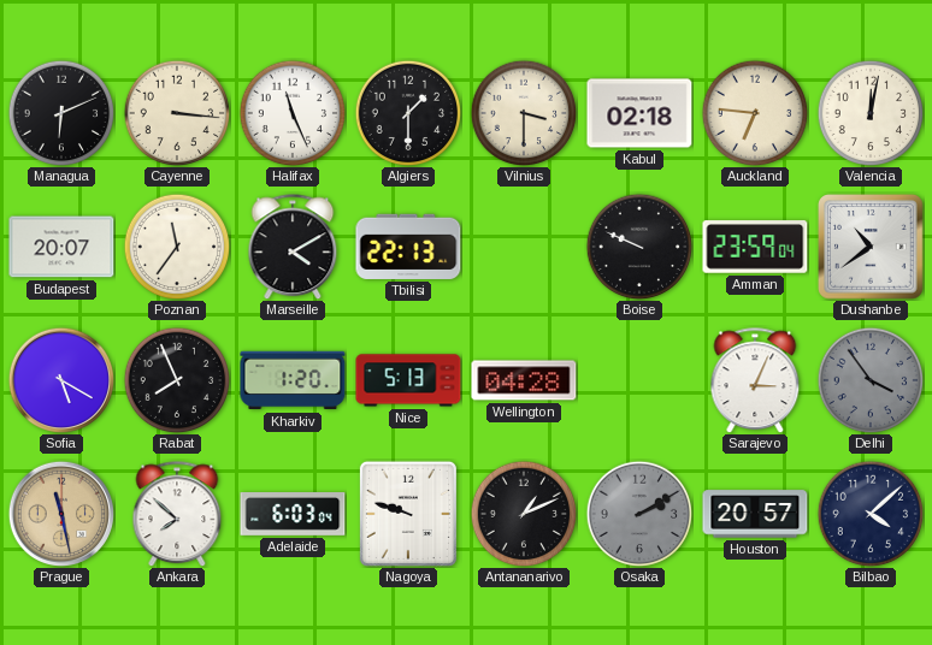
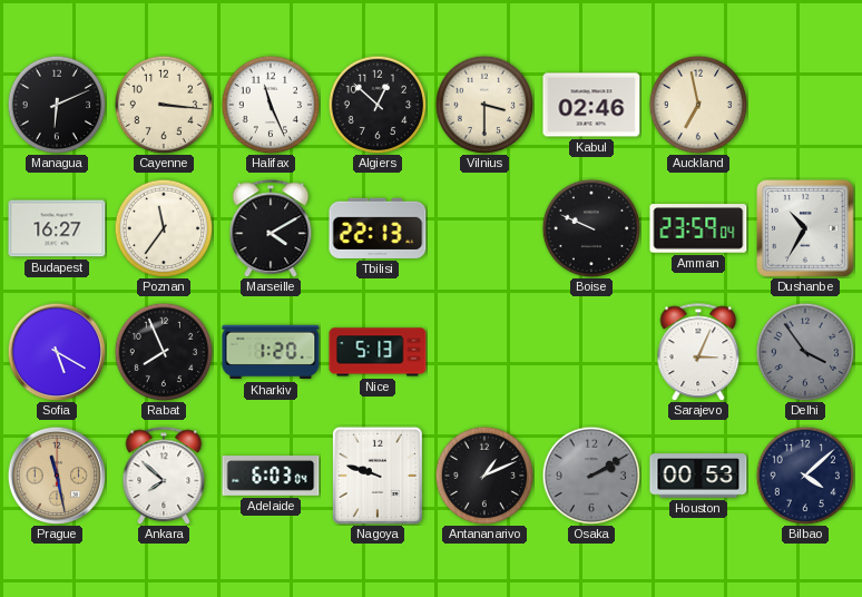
Algiers: 1:30 -> 12:52 (378, 105)
Kabul: 02:18 -> 02:46 (591, 105)
Auckland: 6:46 -> 6:58 (698, 105)
Valencia: 12:02 -> none (871, 113)
Budapest: 20:07 -> 16:27 (57, 228)
Dushanbe: 10:39 -> 10:35 (805, 228)
Wellington: 04:28 -> none (524, 380)
Houston: 20:57 -> 00:53 (698, 476)
